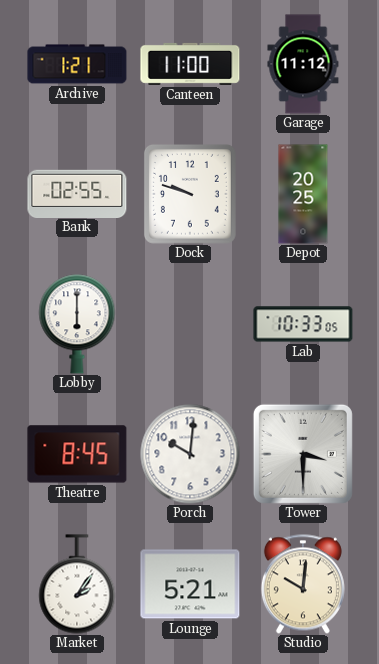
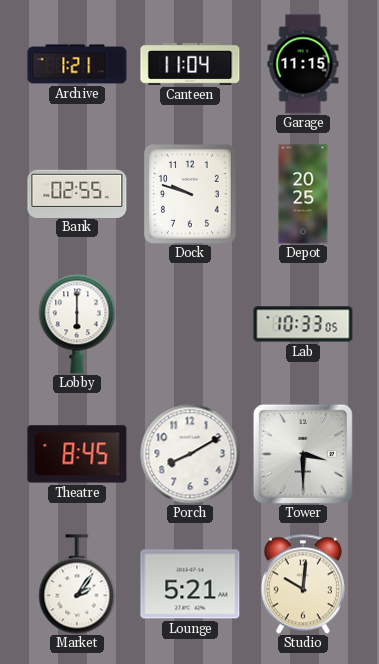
Canteen: 11:00 -> 11:04 (190, 64)
Garage: 11:12 -> 11:15 (303, 64)
Porch: 10:01 -> 8:10 (190, 454)
